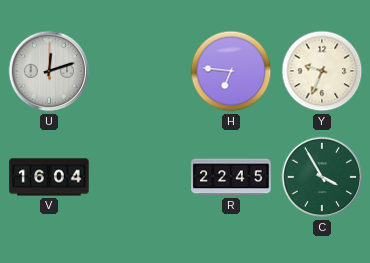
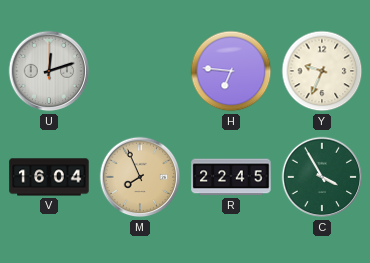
M: none -> 7:56 (140, 177)
